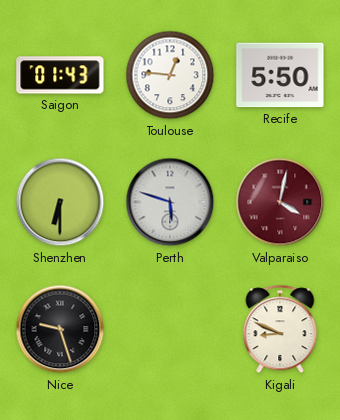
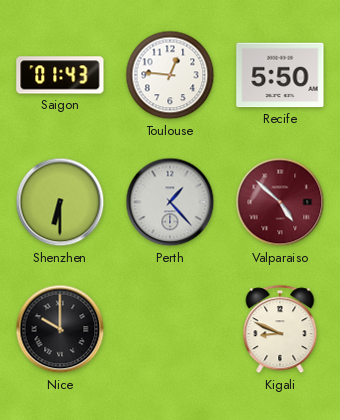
Perth: 5:48 -> 1:23 (170, 202)
Valparaiso: 4:02 -> 4:52 (280, 202)
Nice: 9:27 -> 10:00 (60, 329)
